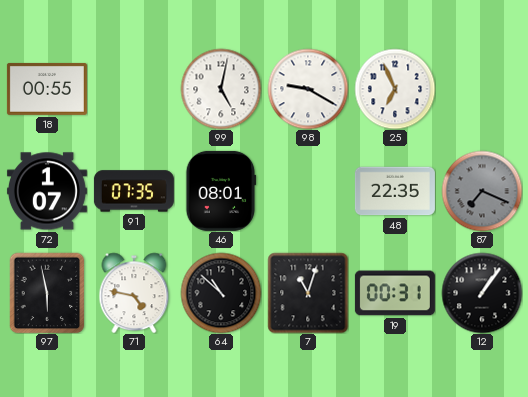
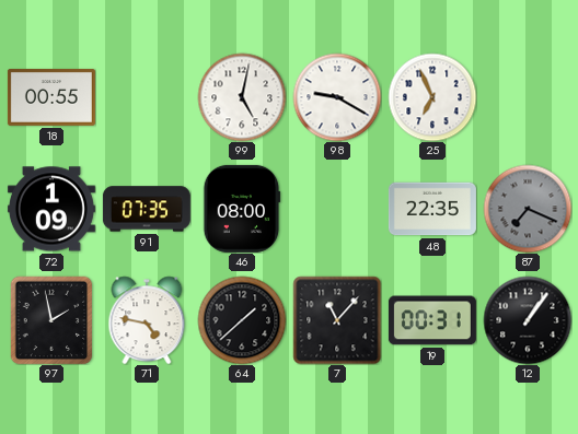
72: 1:07 -> 1:09 (51, 209)
46: 08:01 -> 08:00 (242, 209)
97: 5:58 -> 1:58 (51, 320)
64: 10:52 -> 1:38 (242, 320)
7: 11:03 -> 11:07 (337, 320)
